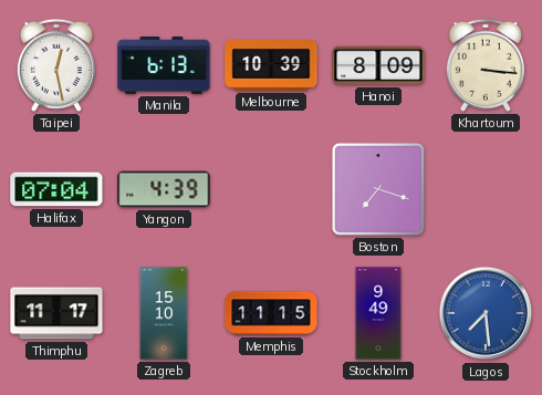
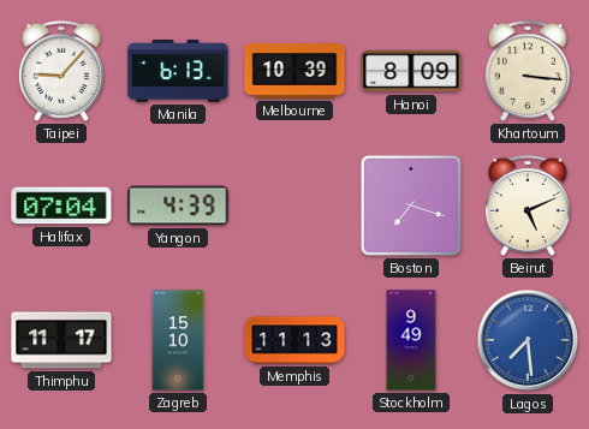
Taipei: 12:28 -> 9:07 (61, 71)
Beirut: none -> 5:11 (528, 205)
Memphis: 11:15 -> 11:13 (294, 340)
